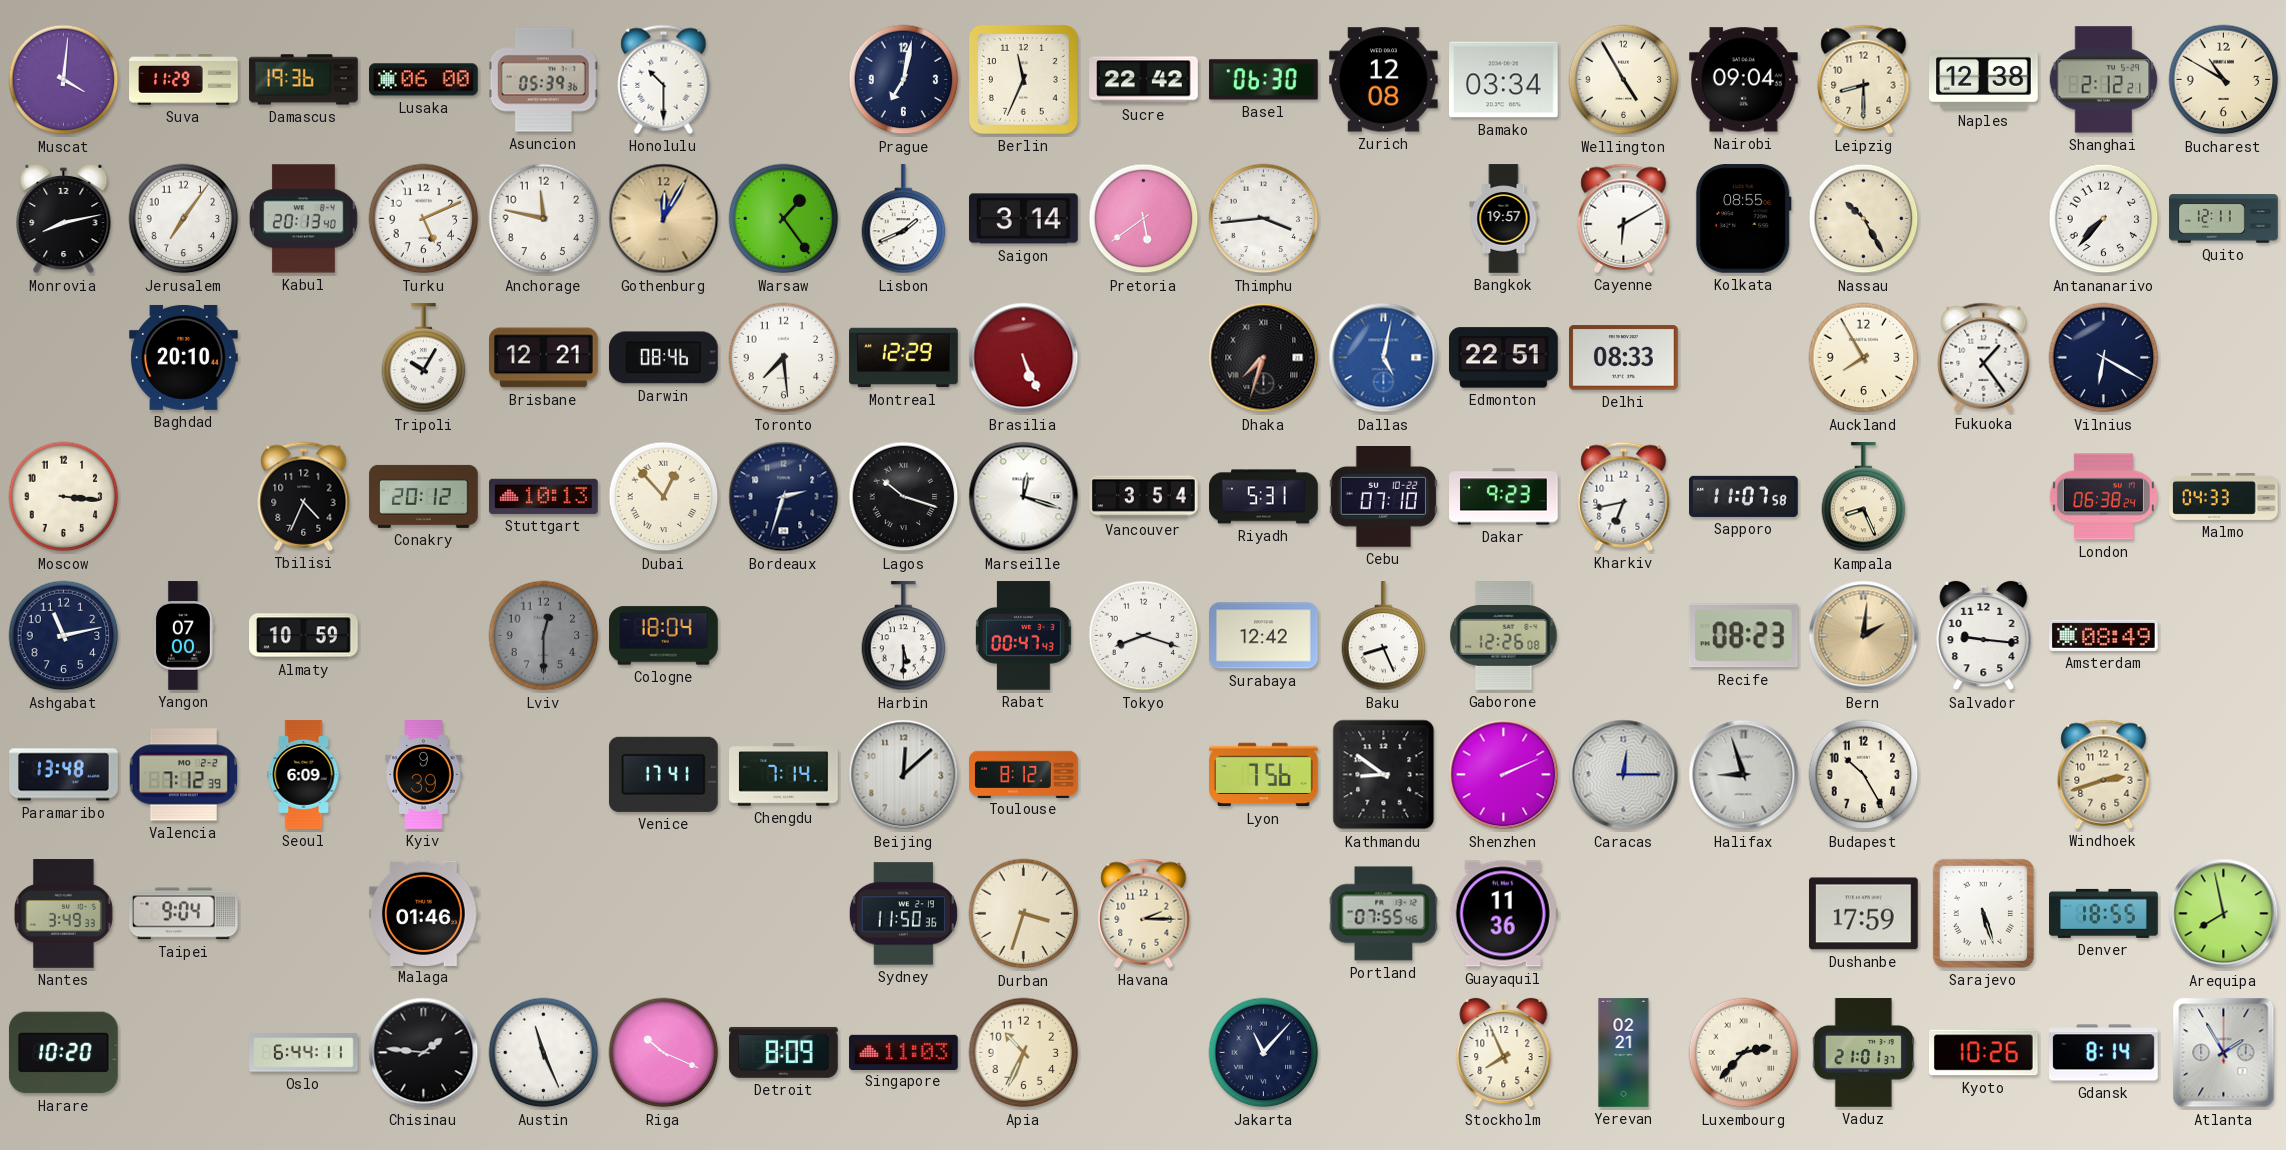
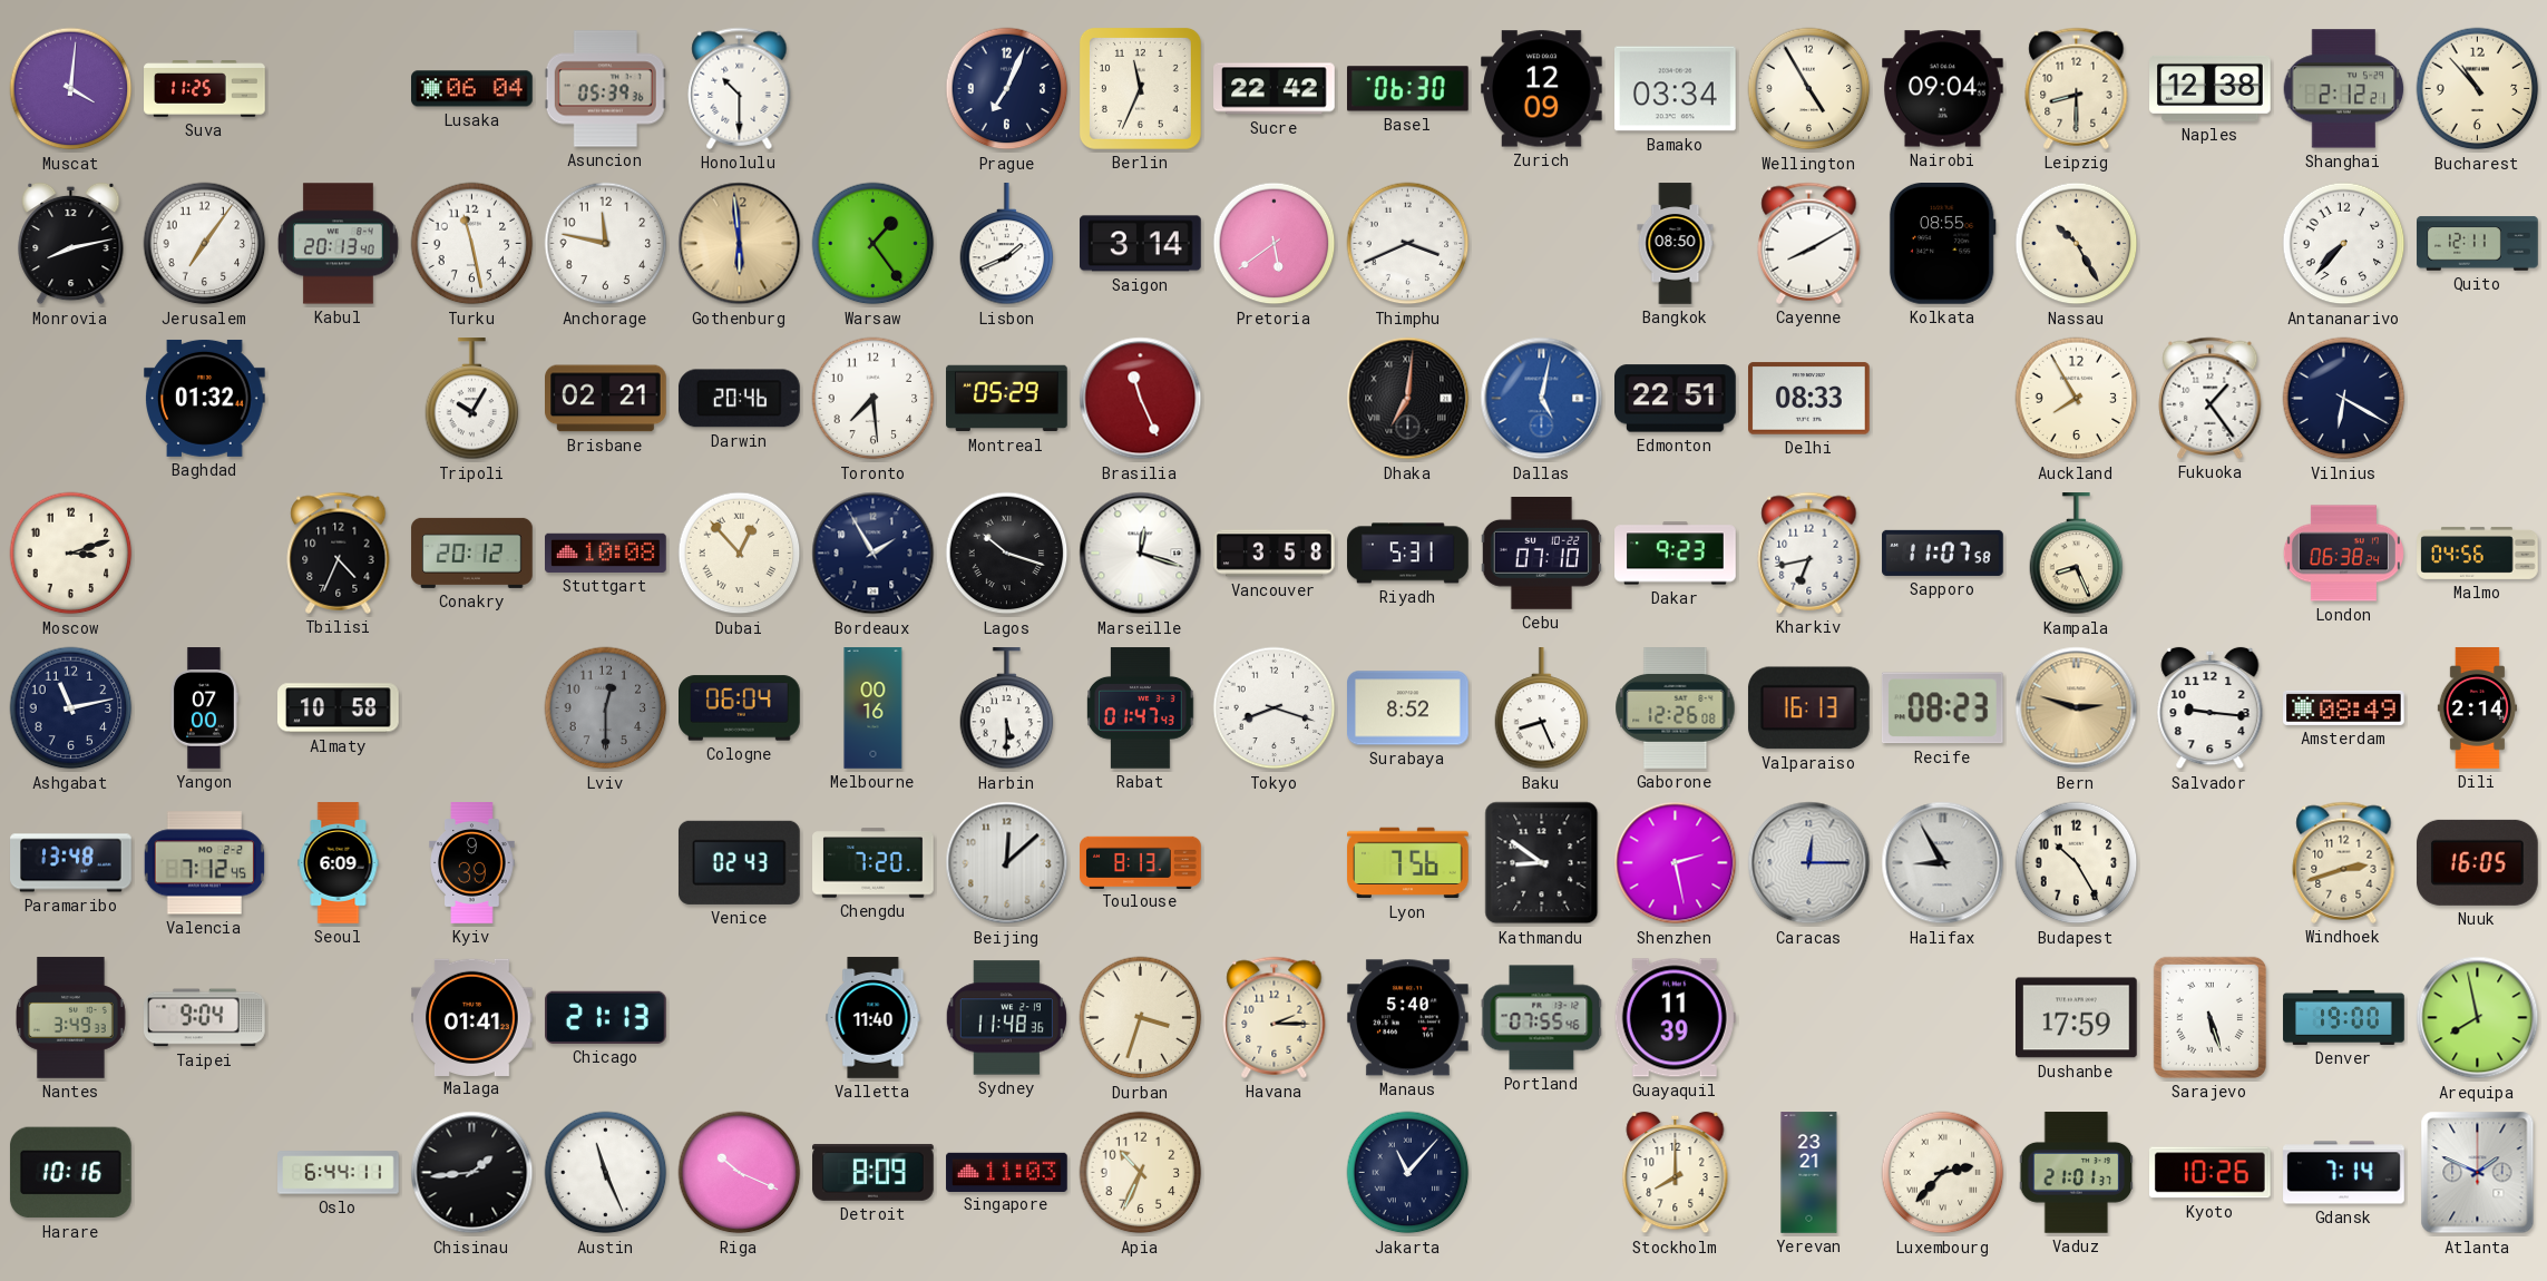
Suva: 11:29 -> 11:25 (205, 89)
Damascus: 19:36 -> none (304, 80)
Lusaka: 06:00 -> 06:04 (472, 89)
Prague: 7:02 -> 7:04 (1007, 89)
Zurich: 12:08 -> 12:09 (1542, 89)
Bucharest: 10:50 -> 10:53 (2478, 89)
Turku: 5:11 -> 11:28 (472, 244)
Gothenburg: 12:05 -> 5:59 (740, 244)
Thimphu: 3:44 -> 3:41 (1408, 244)
Bangkok: 19:57 -> 08:50 (1676, 244)
Cayenne: 6:10 -> 8:10 (1809, 243)
Baghdad: 20:10 -> 01:32 (205, 398)
Brisbane: 12:21 -> 02:21 (606, 399)
Darwin: 08:46 -> 20:46 (740, 399)
Montreal: 12:29 -> 05:29 (1007, 399)
Brasilia: 5:26 -> 11:26 (1141, 399)
Dhaka: 7:33 -> 7:01 (1408, 399)
Moscow: 3:16 -> 3:12 (71, 554)
Stuttgart: 10:13 -> 10:08 (606, 553)
Bordeaux: 2:33 -> 1:55 (874, 554)
Vancouver: 3:54 -> 3:58 (1275, 554)
Malmo: 04:33 -> 04:56 (2478, 553)
Almaty: 10:59 -> 10:58 (339, 708)
Cologne: 18:04 -> 06:04 (740, 708)
Melbourne: none -> 00:16 (874, 708)
Rabat: 00:47 -> 01:47 (1141, 708)
Surabaya: 12:42 -> 8:52 (1408, 708)
Valparaiso: none -> 16:13 (1808, 708)
Bern: 2:01 -> 2:48 (2077, 708)
Dili: none -> 2:14 (2477, 708)
Valencia: 7:12:39 -> 7:12:45 (204, 863)
Venice: 17:41 -> 02:43 (740, 862)
Chengdu: 7:14 -> 7:20 (874, 863)
Toulouse: 8:12 -> 8:13 (1141, 862)
Shenzhen: 2:11 -> 2:28 (1676, 863)
Halifax: 8:57 -> 8:55 (1943, 863)
Nuuk: none -> 16:05 (2477, 862)
Malaga: 01:46 -> 01:41 (472, 1017)
Chicago: none -> 21:13 (606, 1017)
Valletta: none -> 11:40 (874, 1018)
Sydney: 11:50 -> 11:48 (1006, 1018)
Manaus: none -> 5:40 (1408, 1018)
Guayaquil: 11:36 -> 11:39 (1675, 1018)
Denver: 18:55 -> 19:00 (2344, 1017)
Harare: 10:20 -> 10:16 (70, 1173)
Chisinau: 1:46 -> 1:44 (472, 1173)
Stockholm: 7:56 -> 8:00 (1676, 1173)
Yerevan: 02:21 -> 23:21 (1809, 1173)
Gdansk: 8:14 -> 7:14 (2344, 1173)
Atlanta: 1:55 -> 1:49 (2478, 1173)
